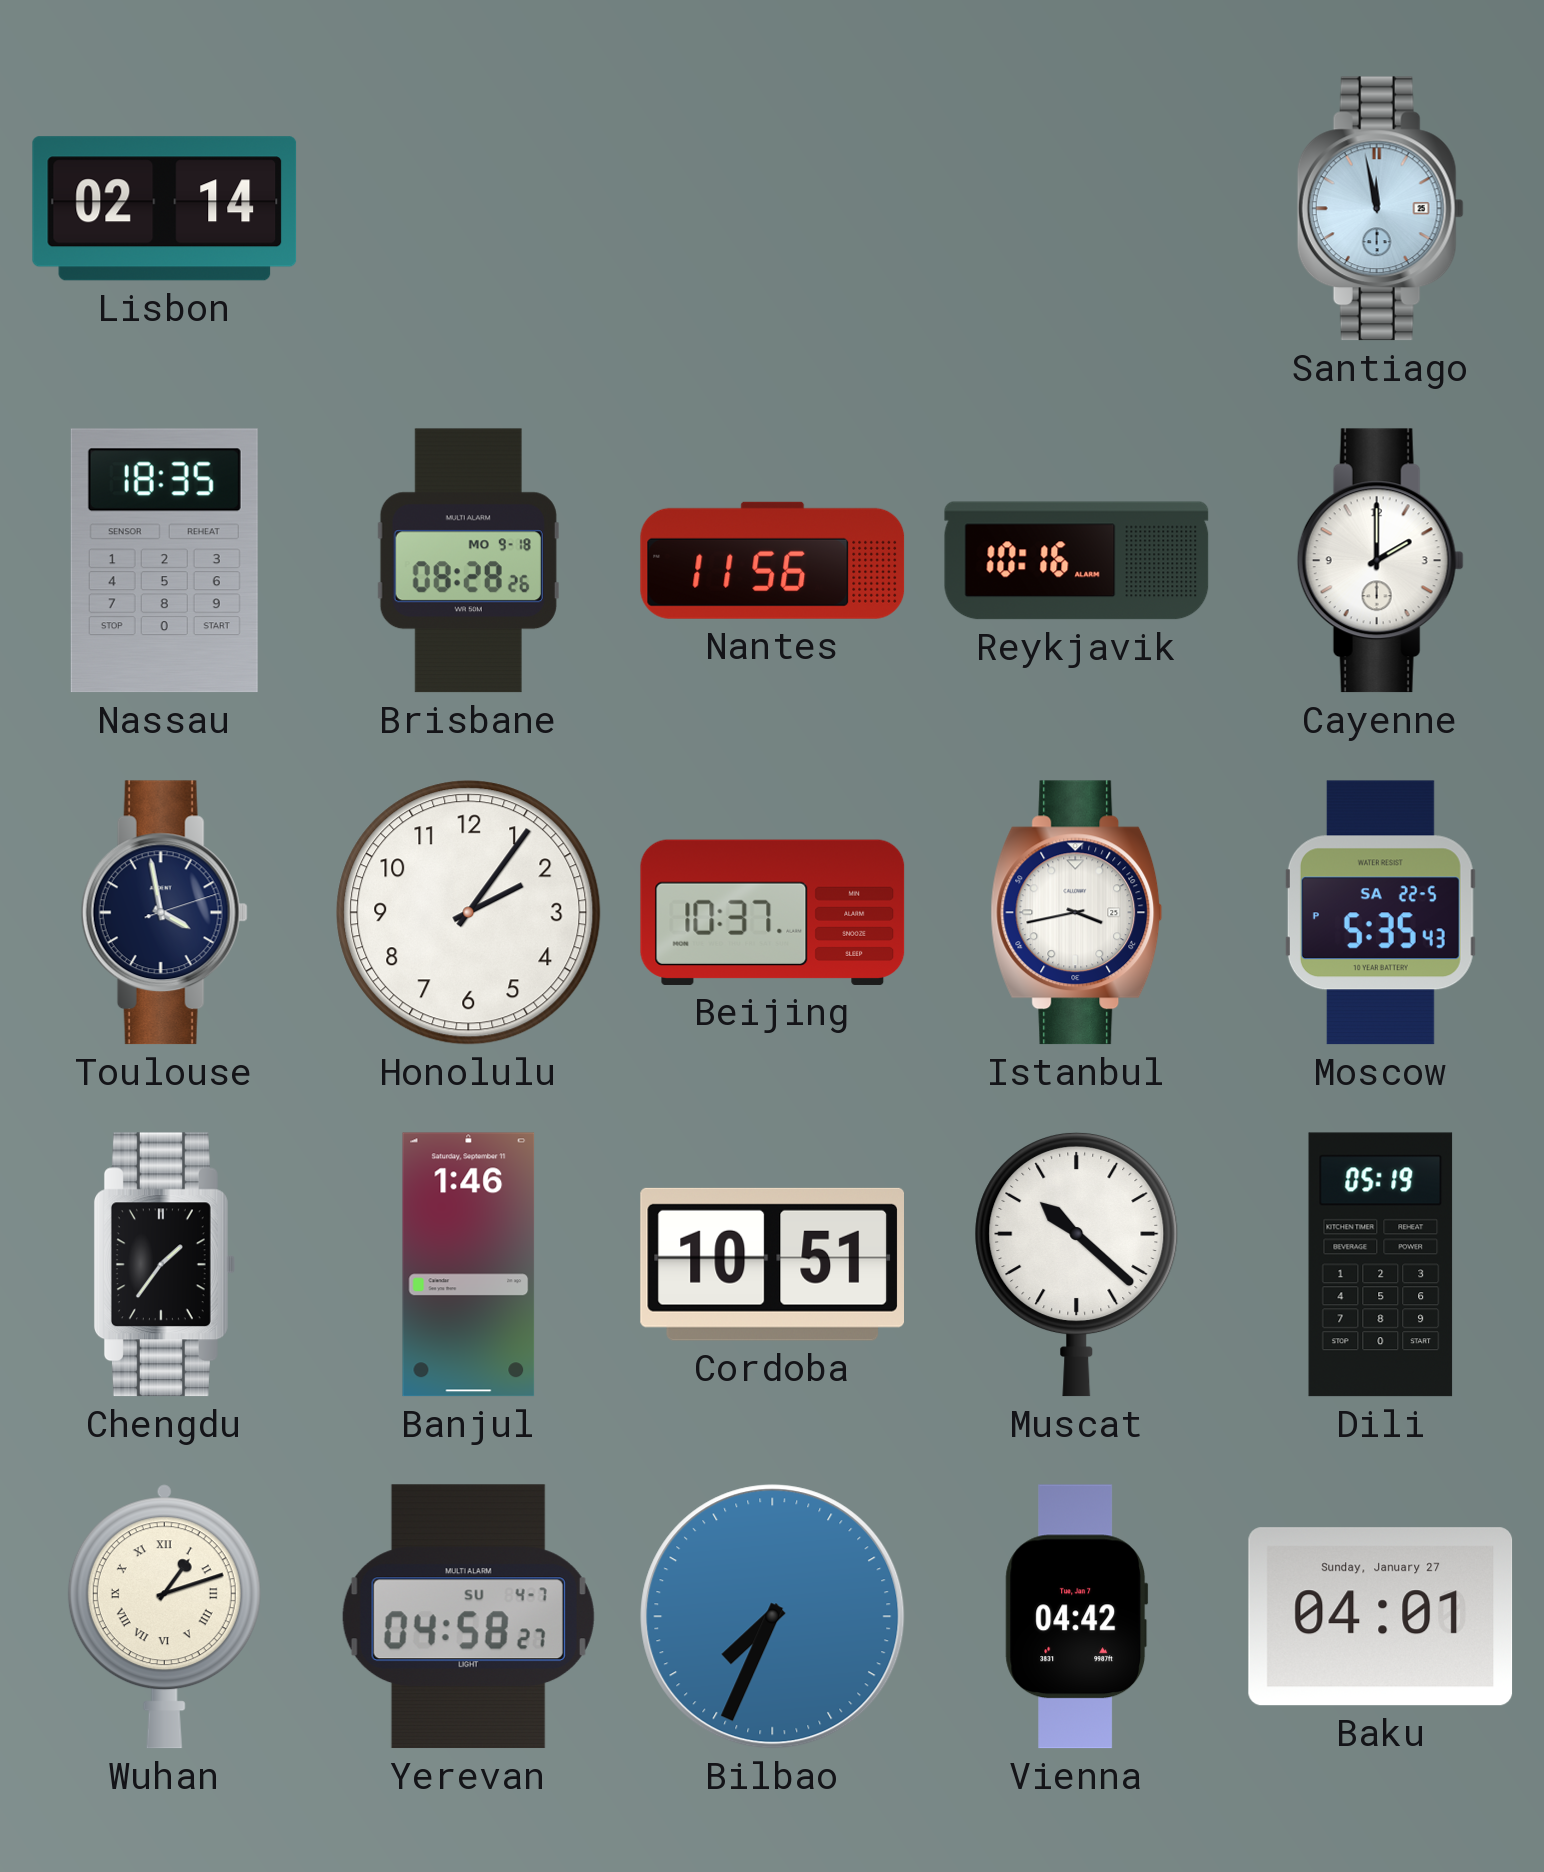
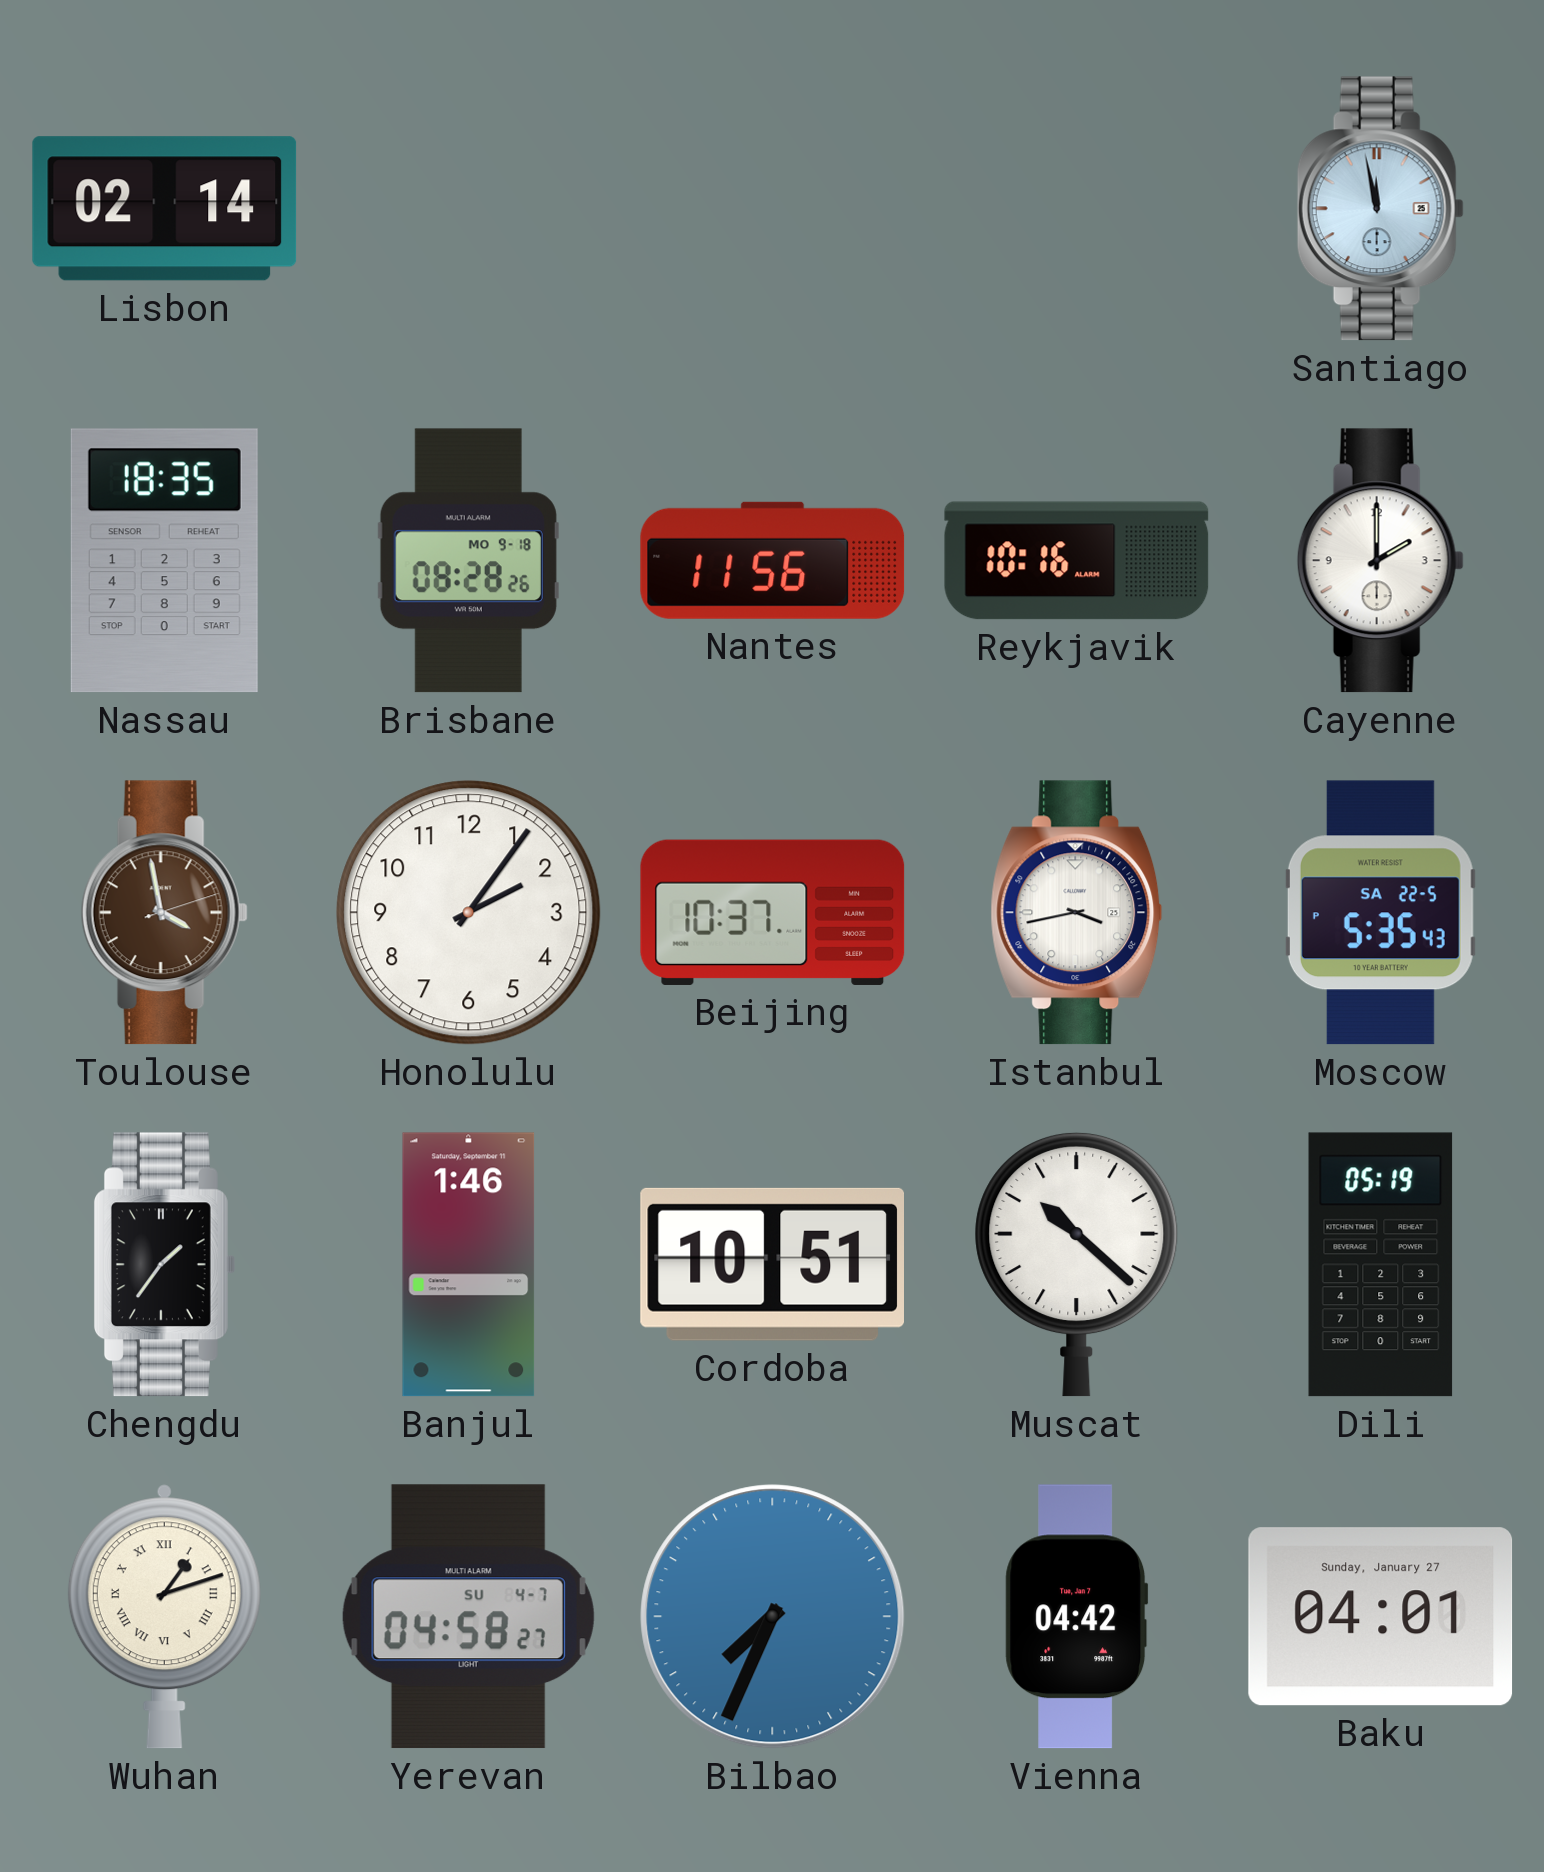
Toulouse dial: navy -> brown (164, 913)
